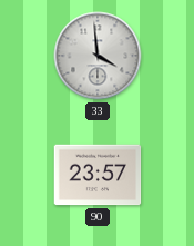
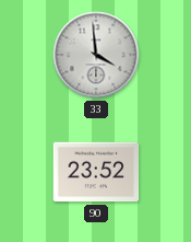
90: 23:57 -> 23:52 (96, 172)
